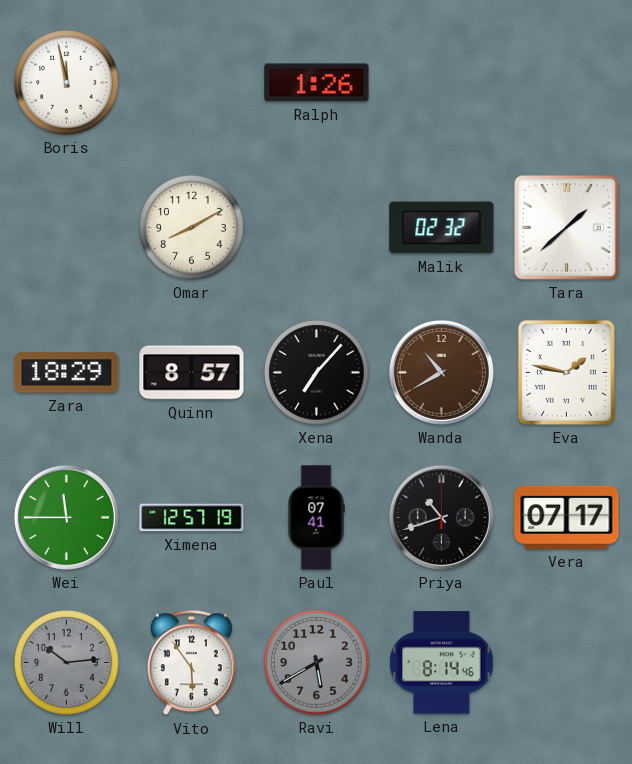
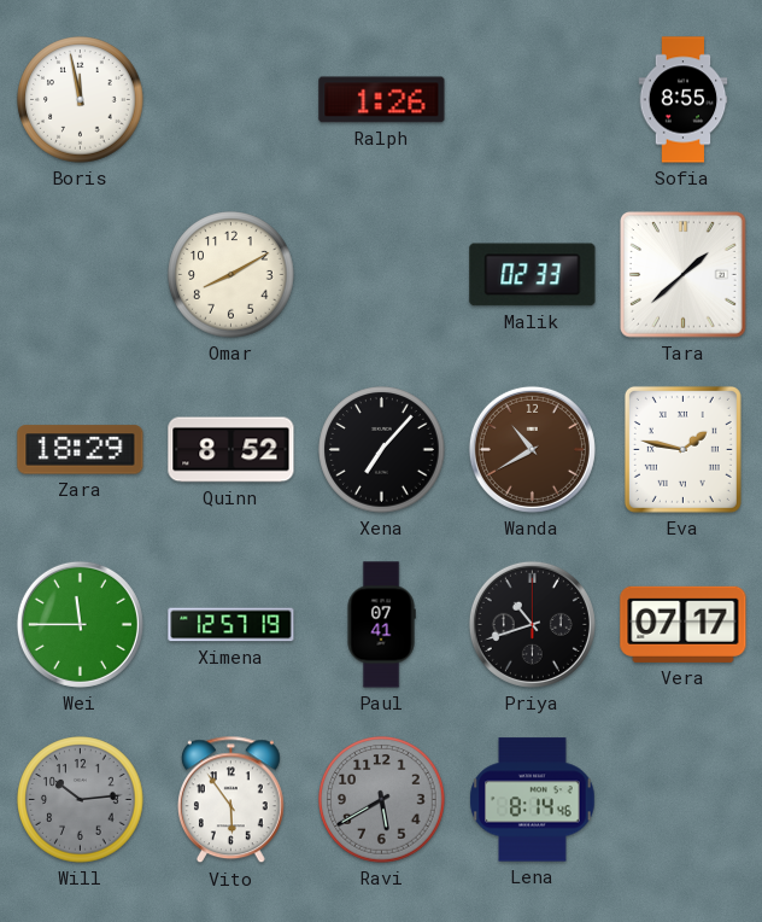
Sofia: none -> 8:55 (684, 100)
Malik: 02:32 -> 02:33 (533, 275)
Quinn: 8:57 -> 8:52 (231, 450)
